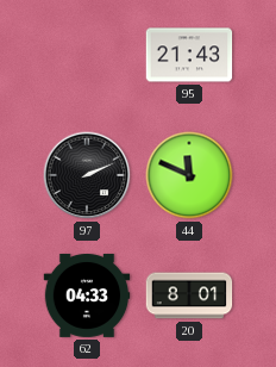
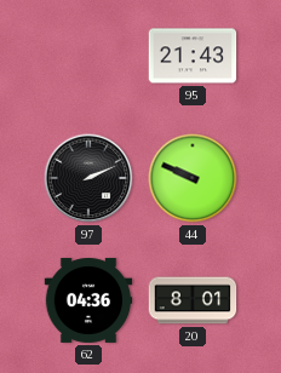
44: 11:49 -> 9:49 (193, 178)
62: 04:33 -> 04:36 (88, 300)
